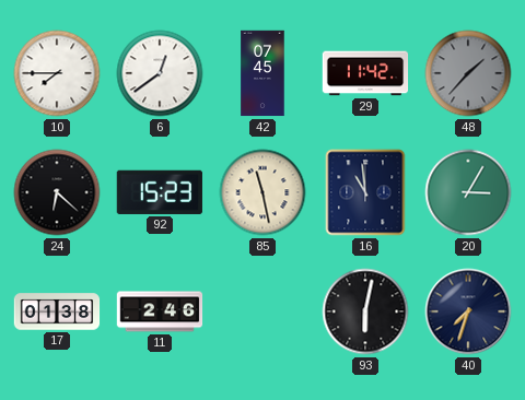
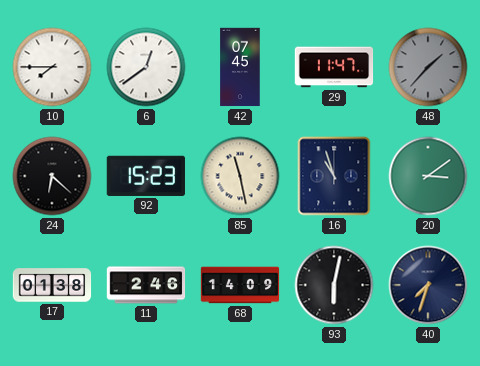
29: 11:42 -> 11:47 (334, 67)
16: 10:59 -> 10:57 (334, 176)
20: 3:05 -> 3:09 (428, 176)
68: none -> 14:09 (240, 285)
